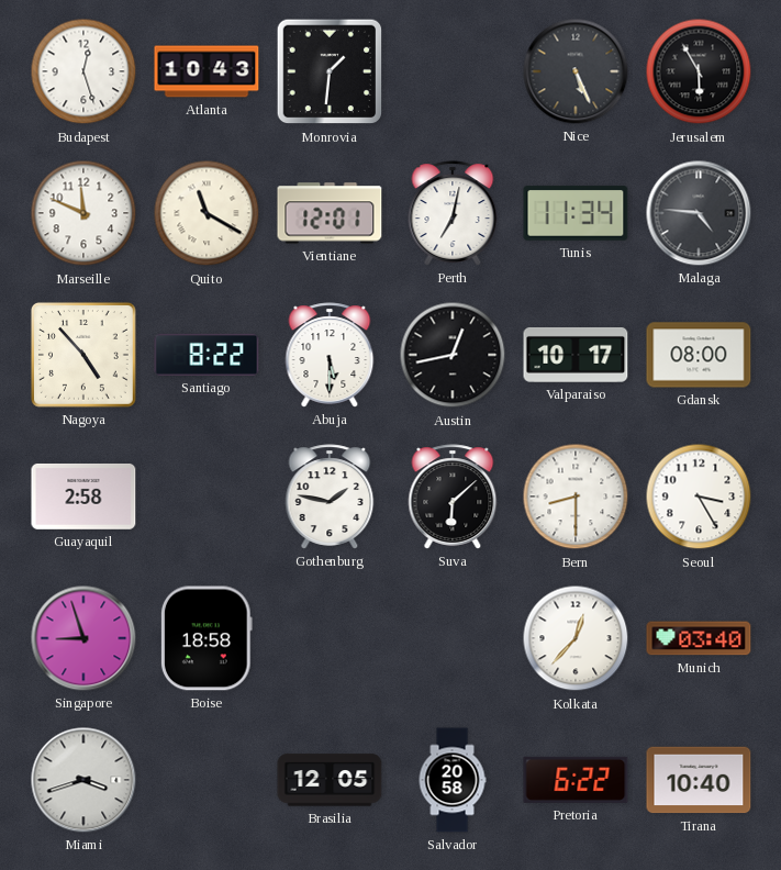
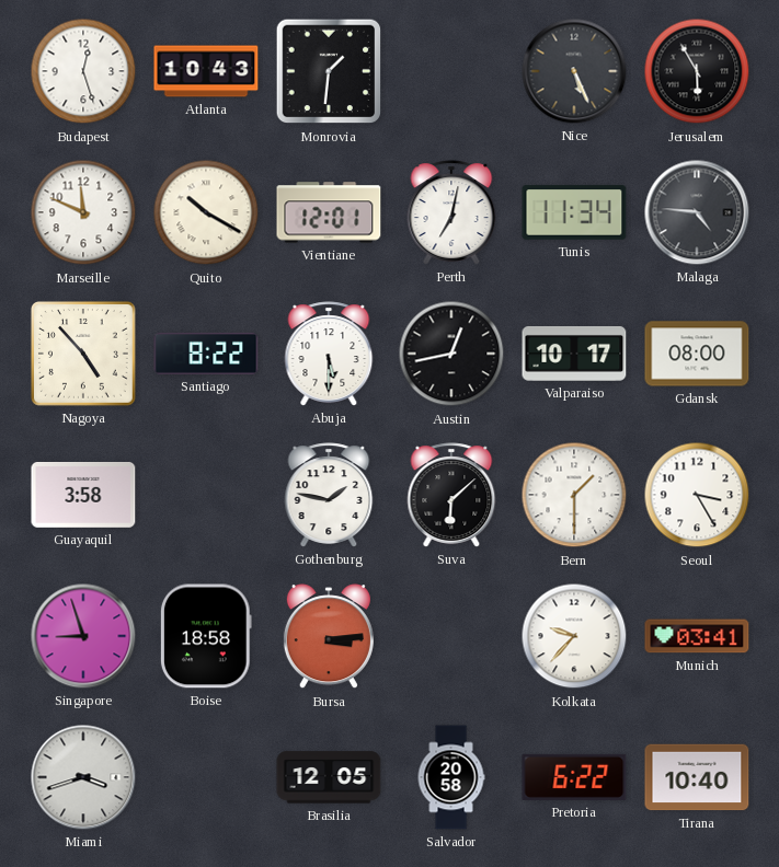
Quito: 11:20 -> 10:20 (206, 212)
Guayaquil: 2:58 -> 3:58 (83, 495)
Bern: 8:30 -> 1:30 (574, 495)
Bursa: none -> 3:14 (329, 637)
Kolkata: 12:37 -> 9:37 (574, 636)
Munich: 03:40 -> 03:41 (697, 636)
